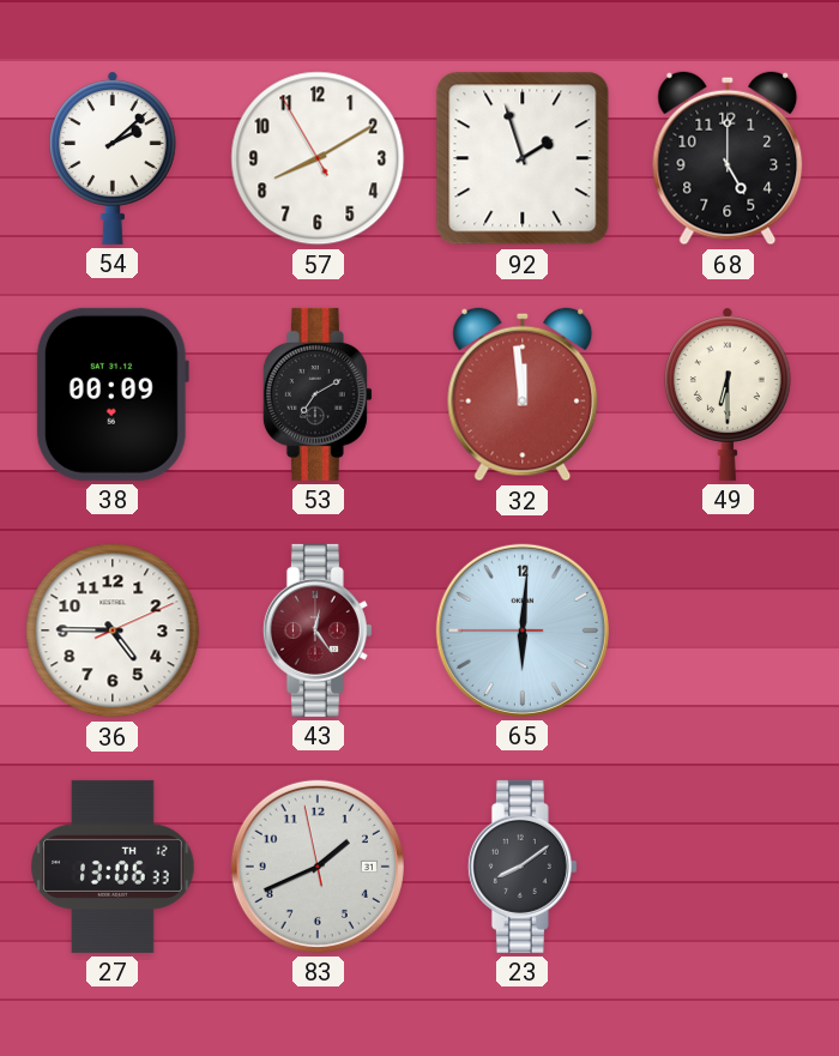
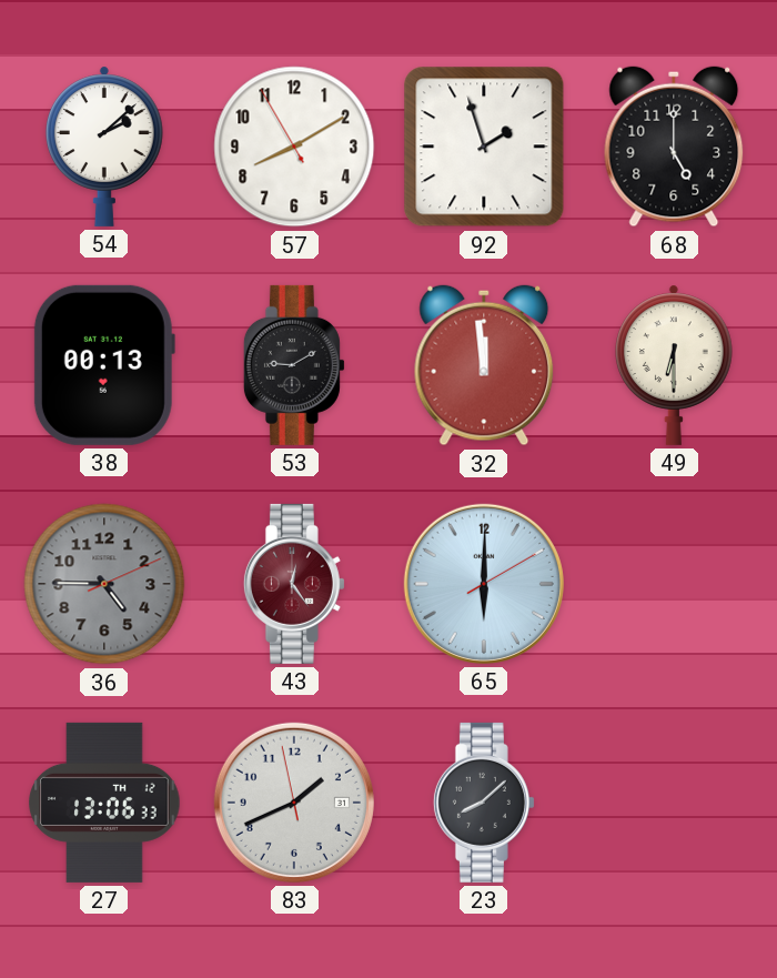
38: 00:09 -> 00:13 (104, 365)
53: 7:10 -> 9:10 (294, 365)
36 dial: white -> grey (104, 584)
65: 6:00:45 -> 6:00:10 (484, 584)
23: 8:09 -> 8:08 (484, 803)
